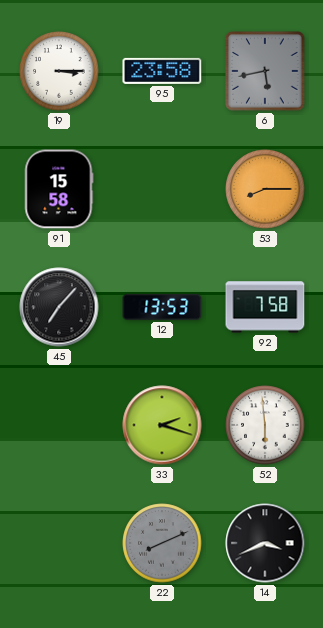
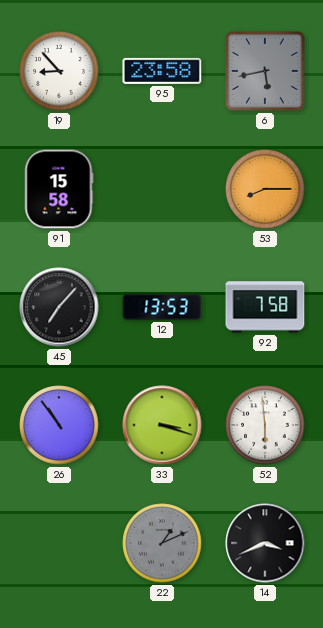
19: 3:15 -> 8:53 (59, 71)
26: none -> 10:54 (59, 425)
33: 2:18 -> 3:18 (162, 425)
22: 8:11 -> 1:11 (162, 543)
